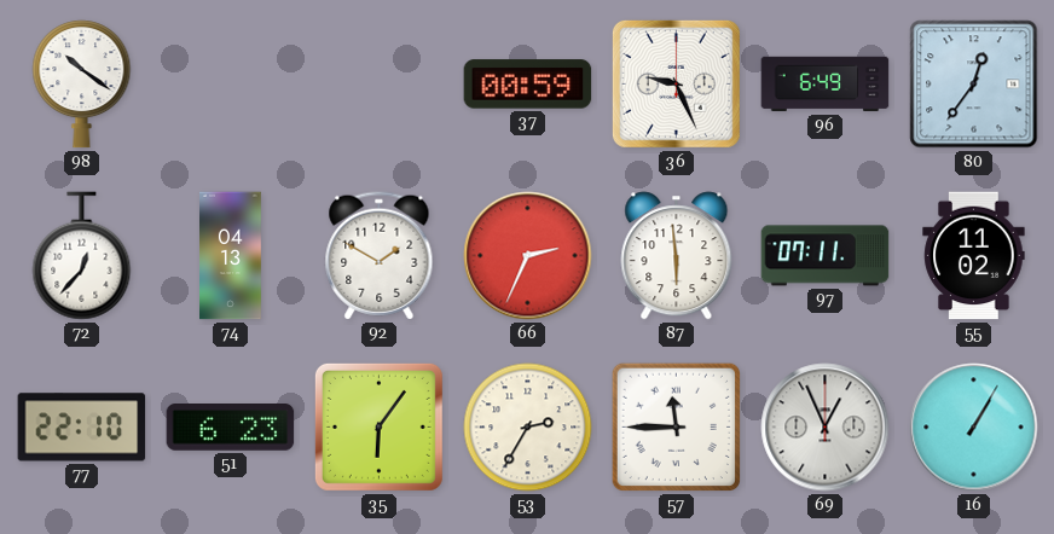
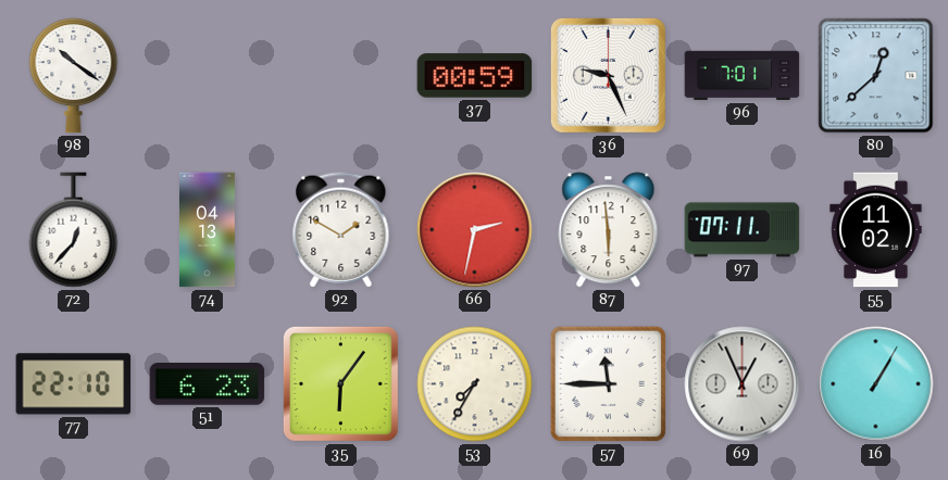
96: 6:49 -> 7:01 (743, 76)
80: 12:36 -> 12:38 (876, 76)
66: 2:34 -> 2:32 (475, 230)
53: 2:35 -> 7:35 (475, 384)
